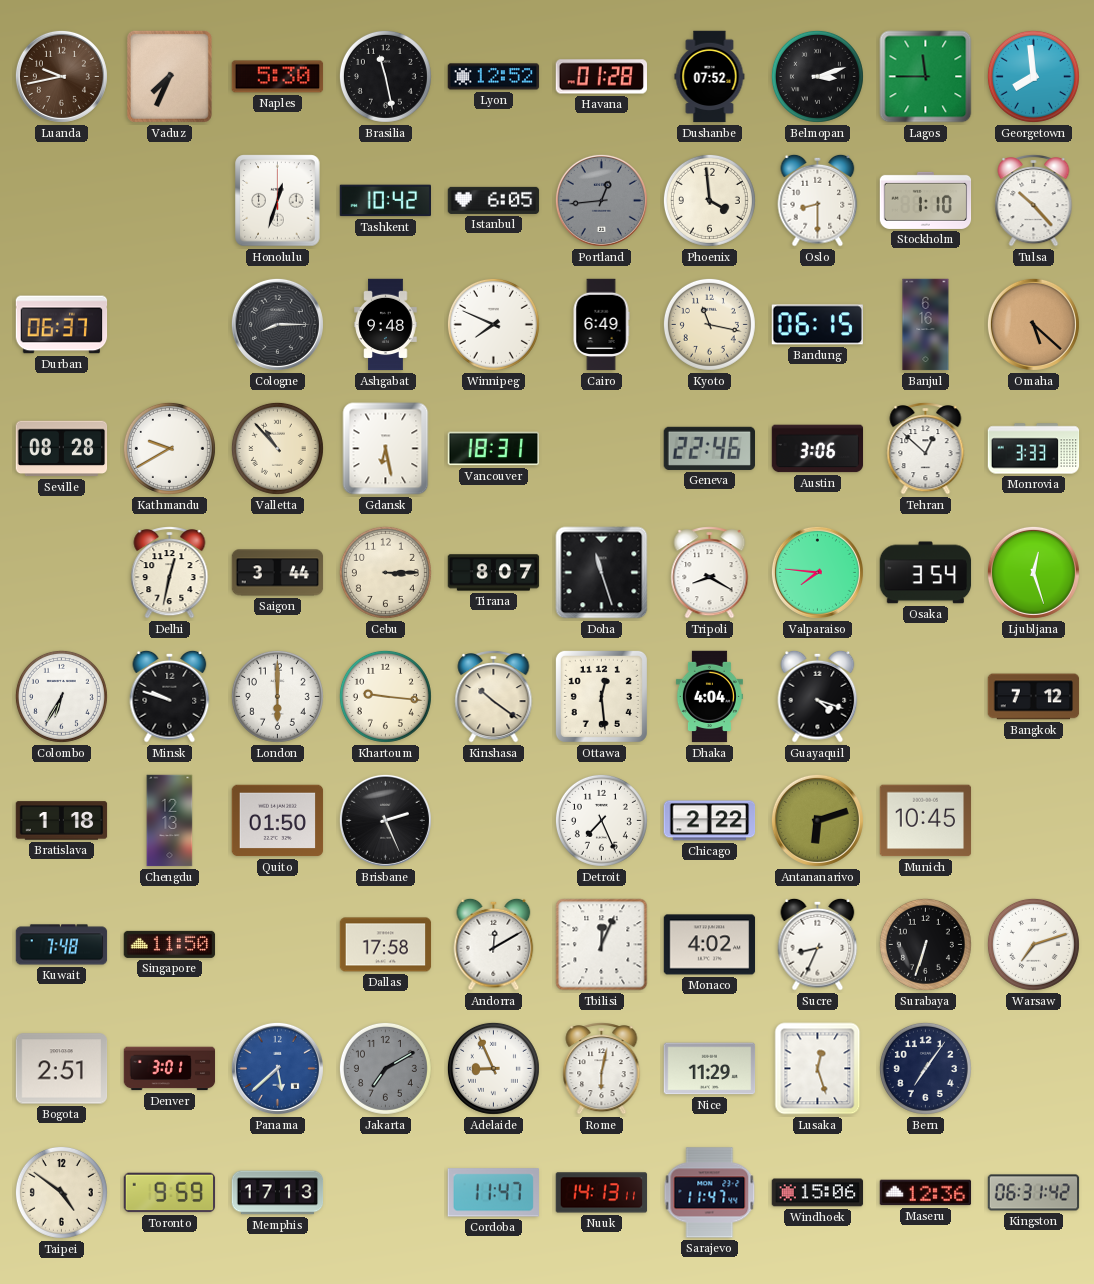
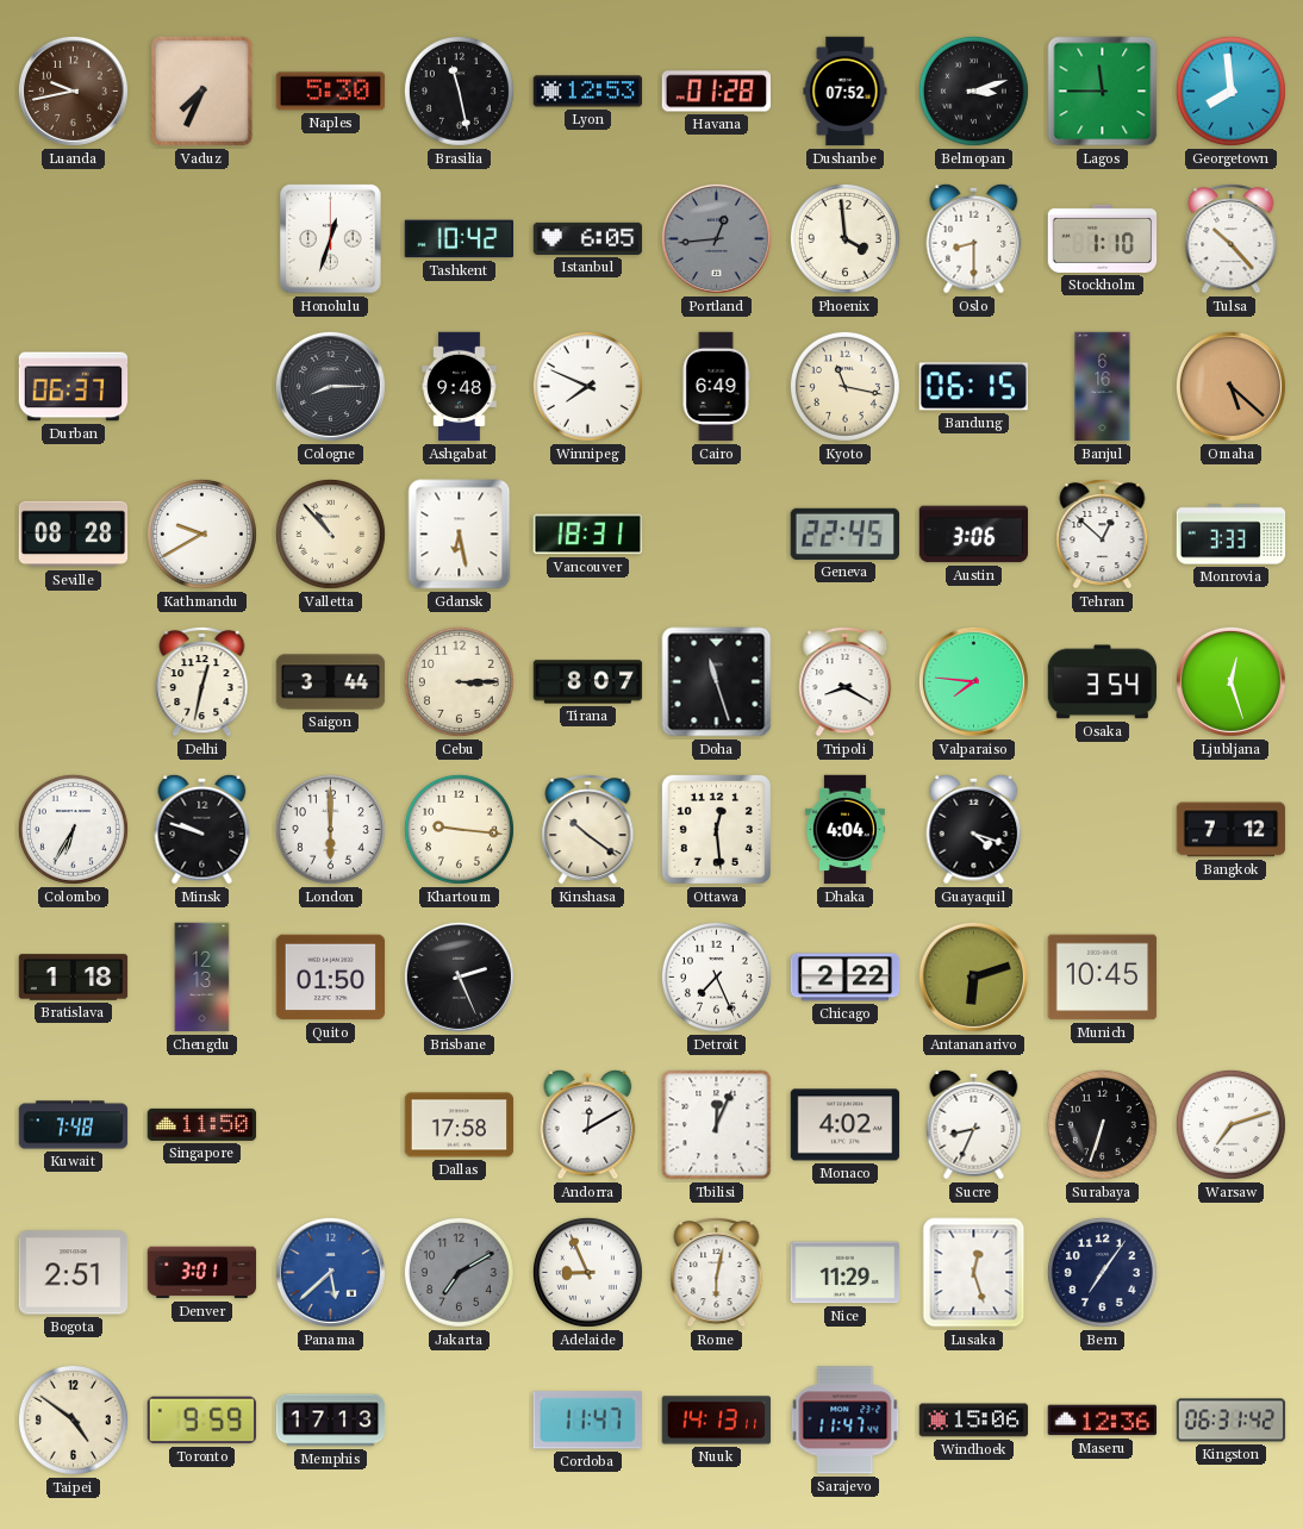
Lyon: 12:52 -> 12:53 (588, 92)
Geneva: 22:46 -> 22:45 (844, 533)
